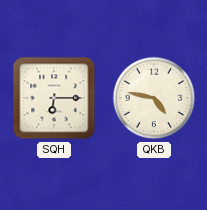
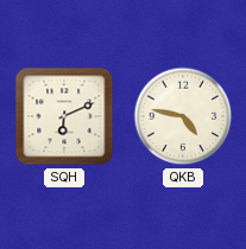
SQH: 6:15 -> 6:11 (64, 116)
